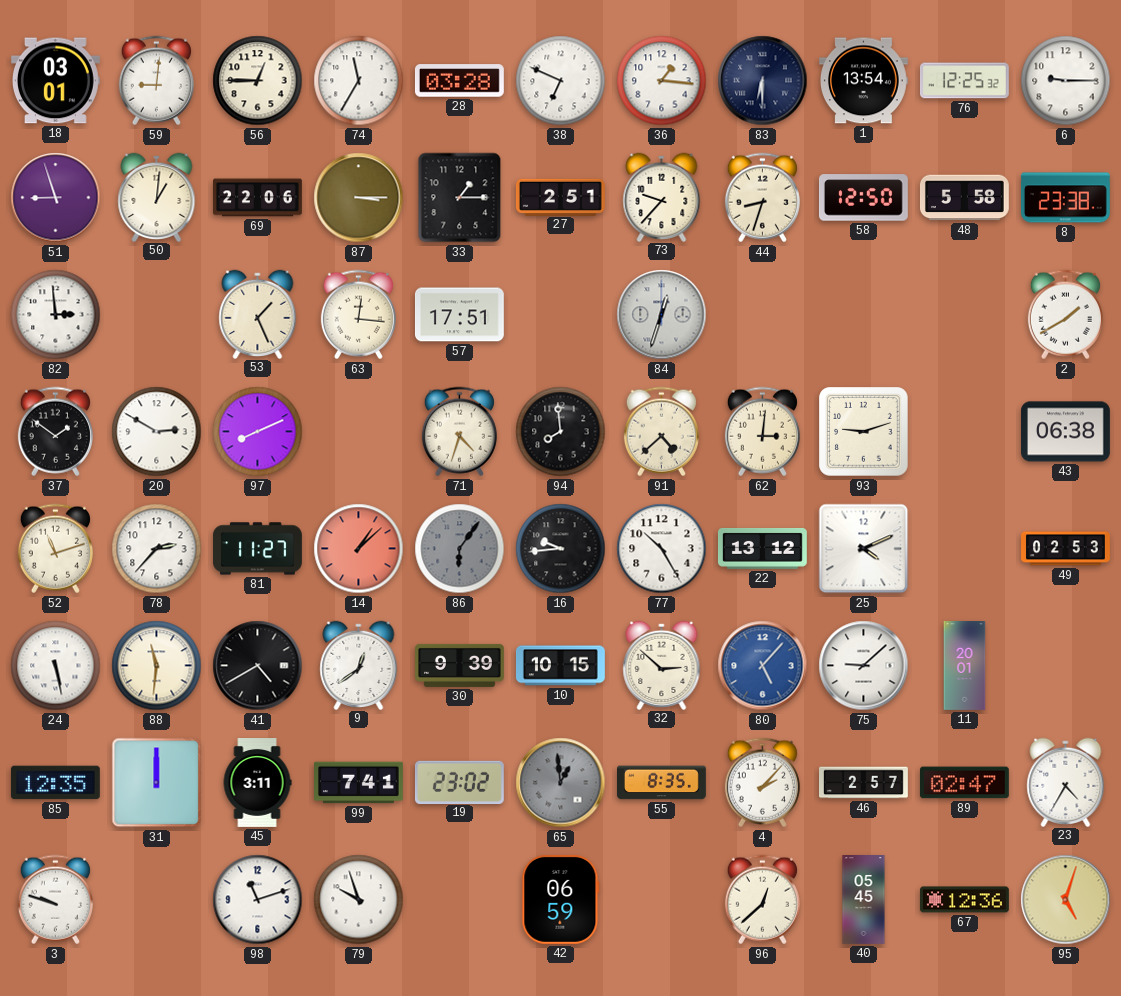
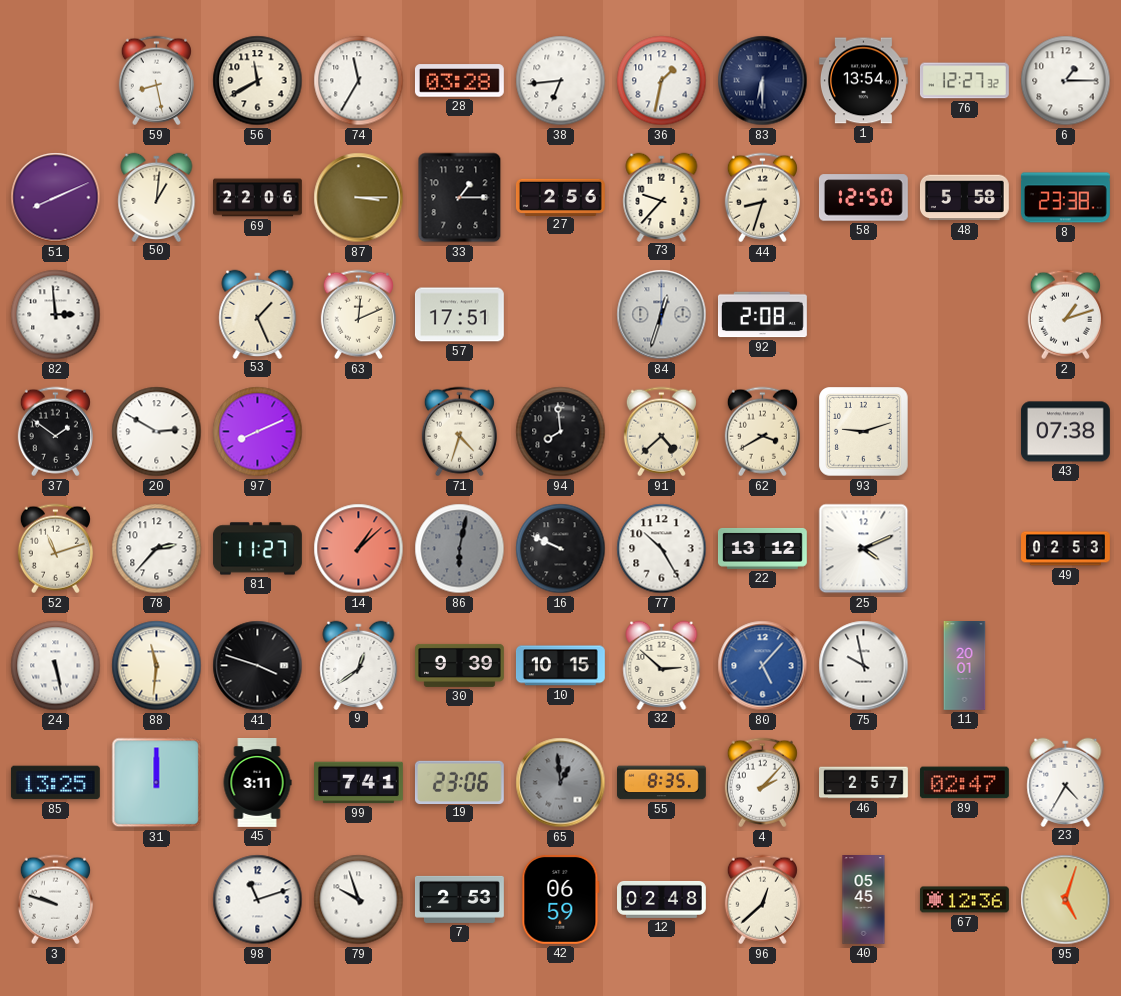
18: 03:01 -> none (55, 81)
59: 9:01 -> 8:28 (156, 81)
56: 12:45 -> 11:40 (258, 81)
38: 6:49 -> 6:44 (561, 81)
36: 1:16 -> 1:32 (662, 81)
76: 12:25 -> 12:27 (964, 81)
6: 9:15 -> 1:15 (1066, 81)
51: 8:57 -> 8:11 (56, 198)
27: 2:51 -> 2:56 (560, 197)
63: 12:16 -> 12:11 (358, 315)
92: none -> 2:08 (763, 315)
2: 1:40 -> 1:12 (1065, 315)
62: 3:01 -> 3:40 (762, 432)
43: 06:38 -> 07:38 (1066, 432)
86: 6:06 -> 6:02 (460, 549)
16: 9:44 -> 9:49 (561, 549)
41: 4:40 -> 3:48 (258, 666)
75: 9:08 -> 9:58 (864, 666)
85: 12:35 -> 13:25 (55, 783)
19: 23:02 -> 23:06 (459, 782)
7: none -> 2:53 (460, 899)
12: none -> 02:48 (662, 899)
